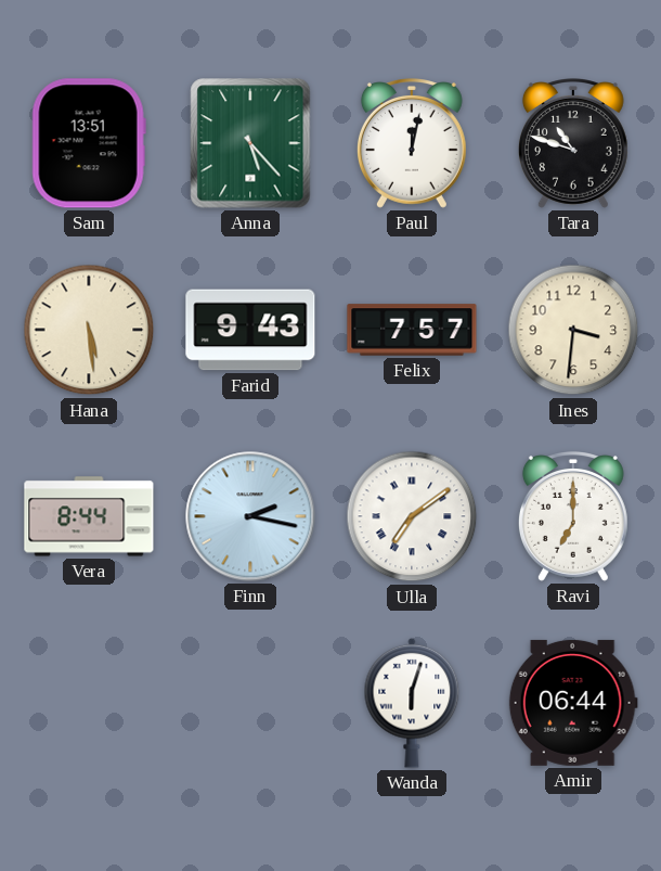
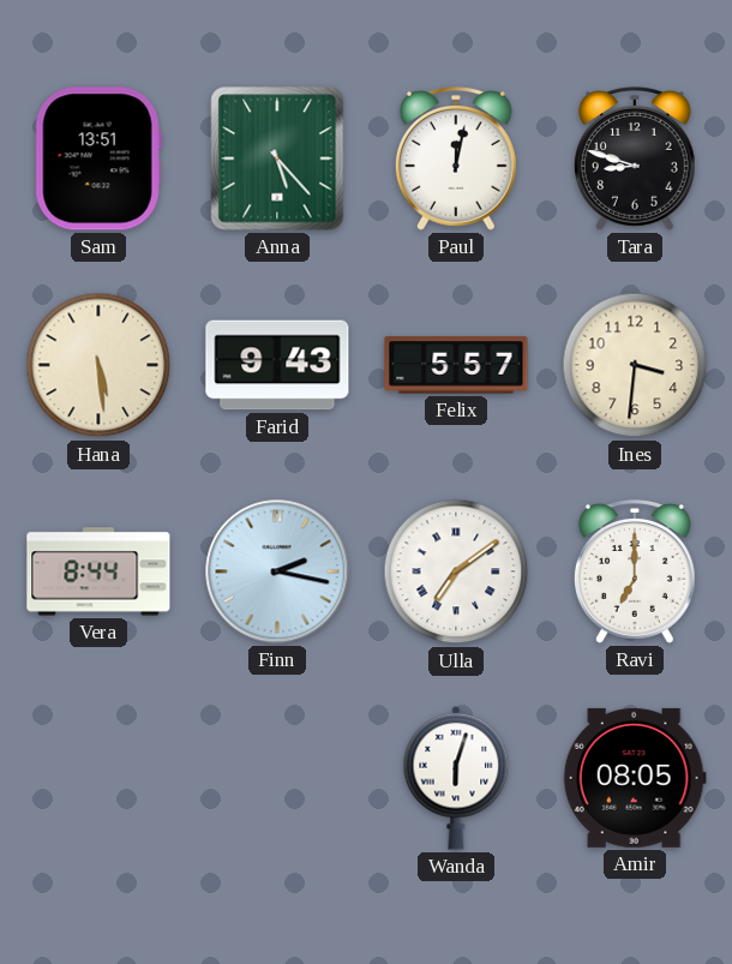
Tara: 10:48 -> 8:48 (635, 160)
Felix: 7:57 -> 5:57 (456, 365)
Amir: 06:44 -> 08:05 (635, 778)
